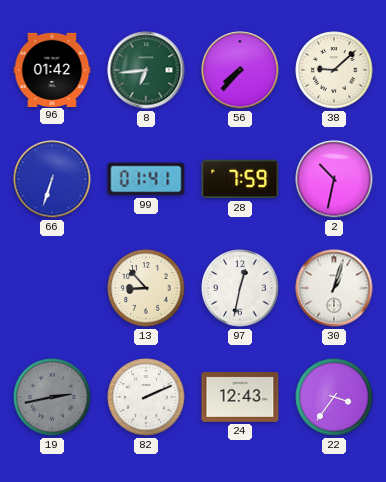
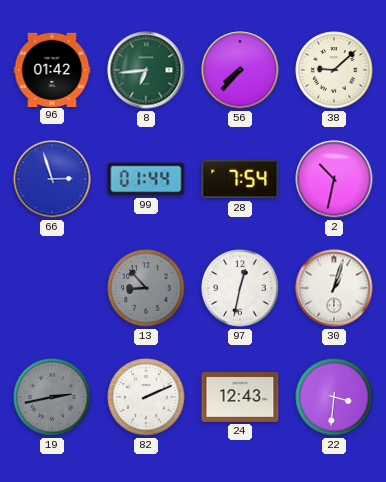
66: 6:33 -> 2:57 (52, 179)
99: 01:41 -> 01:44 (146, 179)
28: 7:59 -> 7:54 (240, 179)
13 dial: cream -> grey (146, 288)
22: 3:36 -> 3:31 (334, 397)
